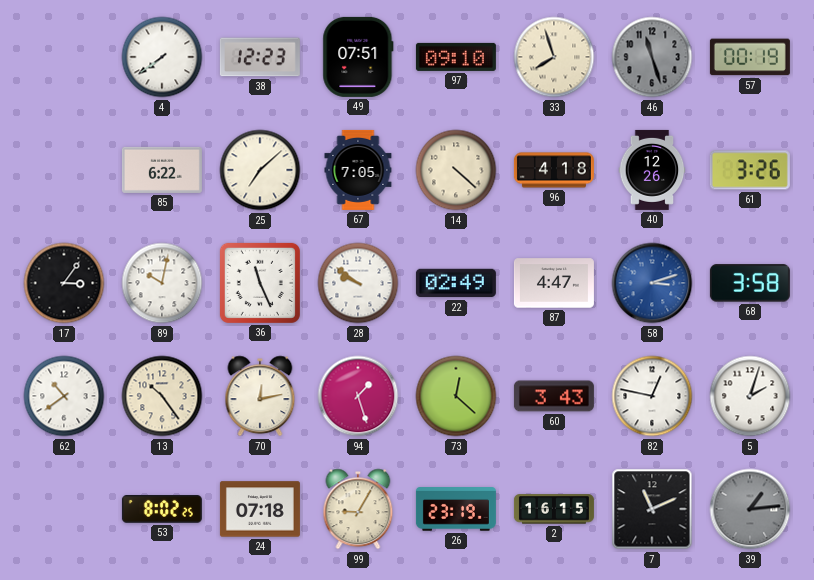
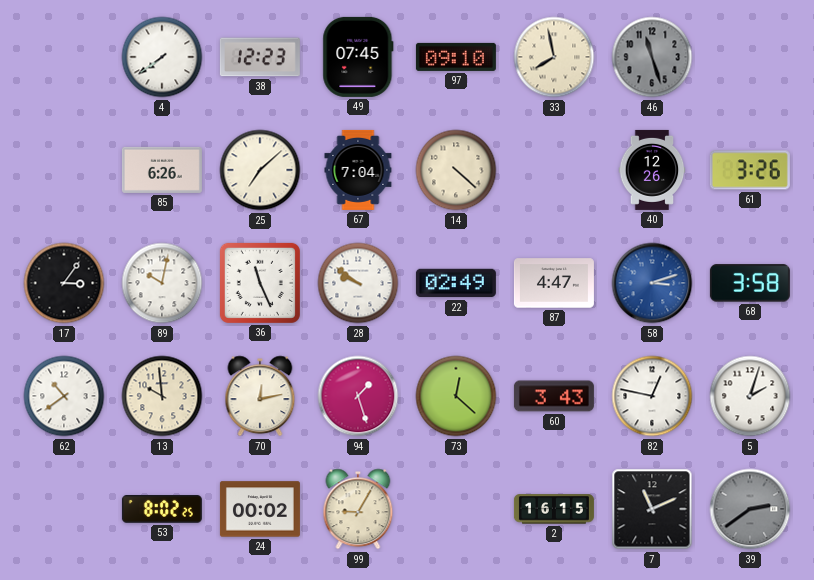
49: 07:51 -> 07:45 (358, 57)
33: 7:57 -> 7:58 (554, 57)
57: 00:19 -> none (750, 57)
85: 6:22 -> 6:26 (162, 170)
67: 7:05 -> 7:04 (358, 170)
96: 4:18 -> none (554, 170)
13: 10:24 -> 9:59 (162, 396)
24: 07:18 -> 00:02 (260, 509)
26: 23:19 -> none (456, 509)
39: 1:14 -> 2:39 (750, 509)
